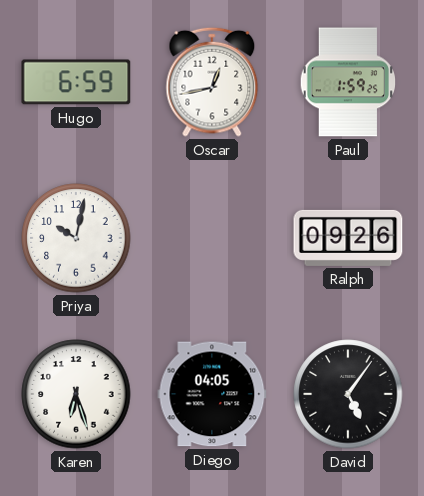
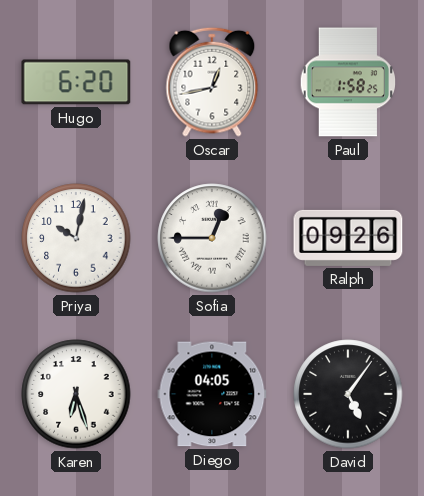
Hugo: 6:59 -> 6:20 (76, 82)
Paul: 1:59 -> 1:58 (347, 82)
Sofia: none -> 12:45 (212, 238)
